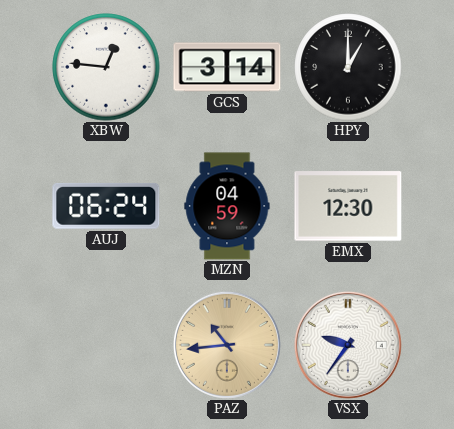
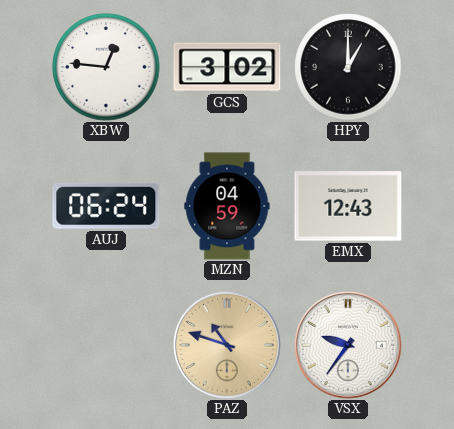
GCS: 3:14 -> 3:02 (227, 67)
EMX: 12:30 -> 12:43 (348, 206)
PAZ: 10:44 -> 10:48 (227, 345)
